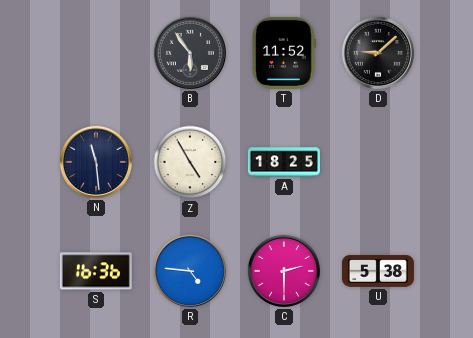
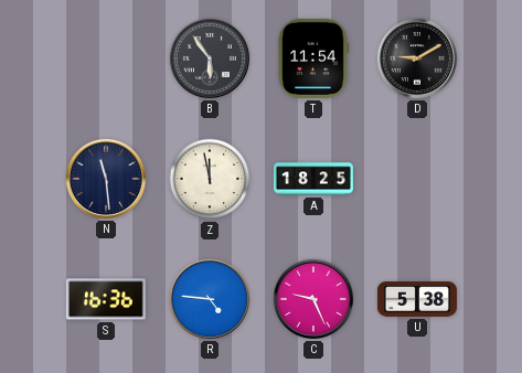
T: 11:52 -> 11:54 (313, 58)
D: 9:08 -> 9:10 (417, 58)
Z: 4:55 -> 11:58 (210, 179)
C: 2:30 -> 9:26 (313, 299)
